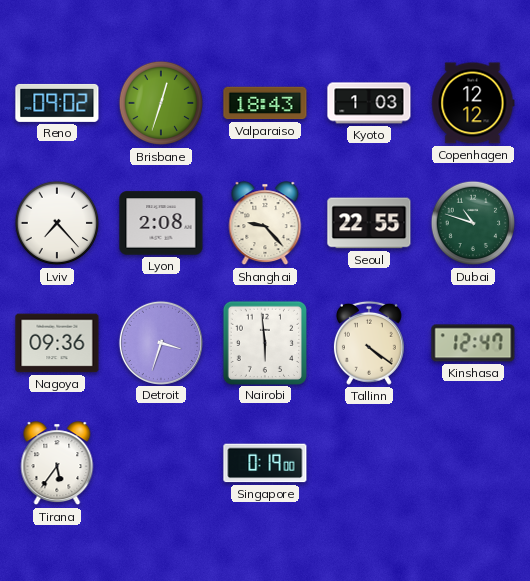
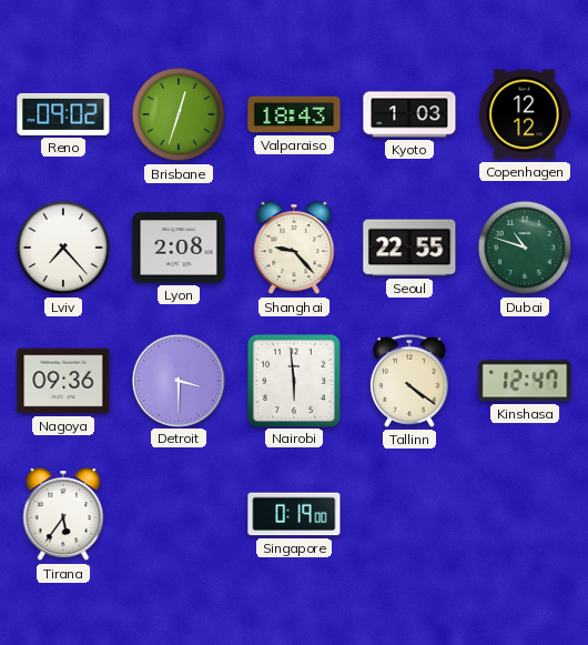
Detroit: 3:33 -> 3:30 (178, 380)
